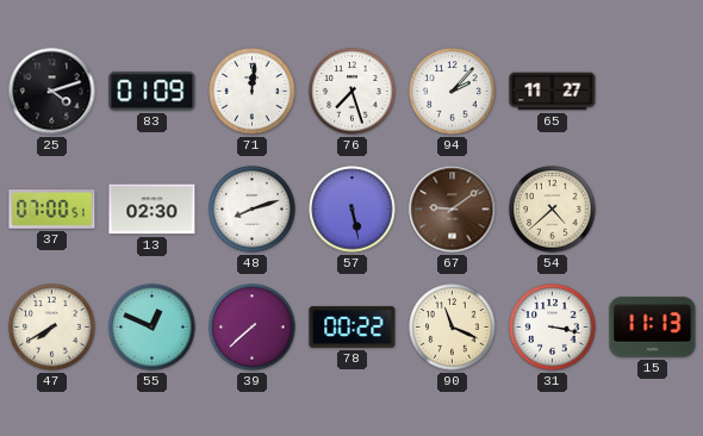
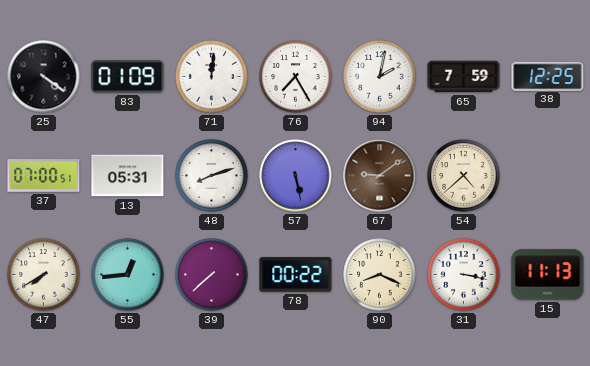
25: 4:12 -> 4:21 (44, 77)
76: 7:27 -> 7:25 (296, 77)
94: 2:07 -> 2:02 (380, 77)
65: 11:27 -> 7:59 (464, 77)
38: none -> 12:25 (548, 76)
13: 02:30 -> 05:31 (128, 176)
55: 12:49 -> 12:44 (128, 275)
90: 11:19 -> 8:19 (380, 275)
